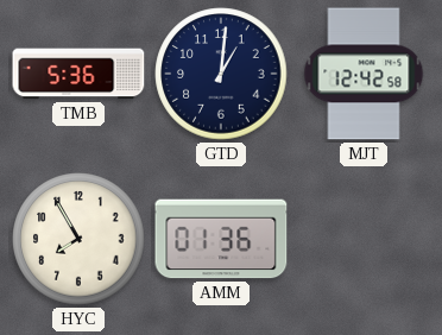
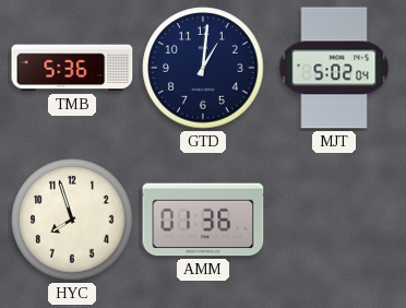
MJT: 12:42 -> 5:02 (334, 68)
HYC: 7:55 -> 7:57 (72, 220)
